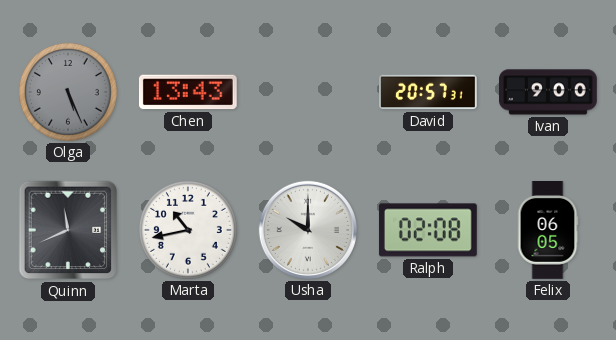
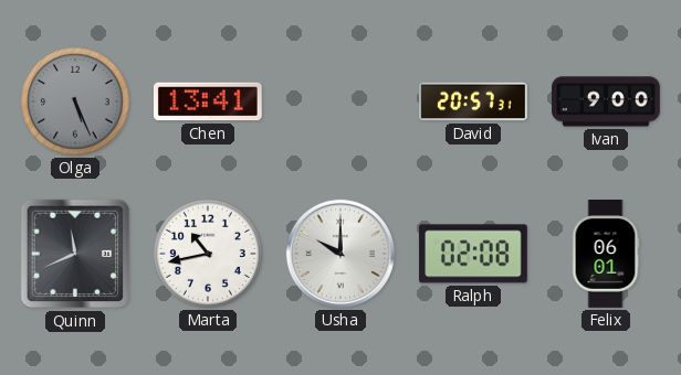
Chen: 13:43 -> 13:41 (208, 101)
Felix: 06:05 -> 06:01 (606, 255)
